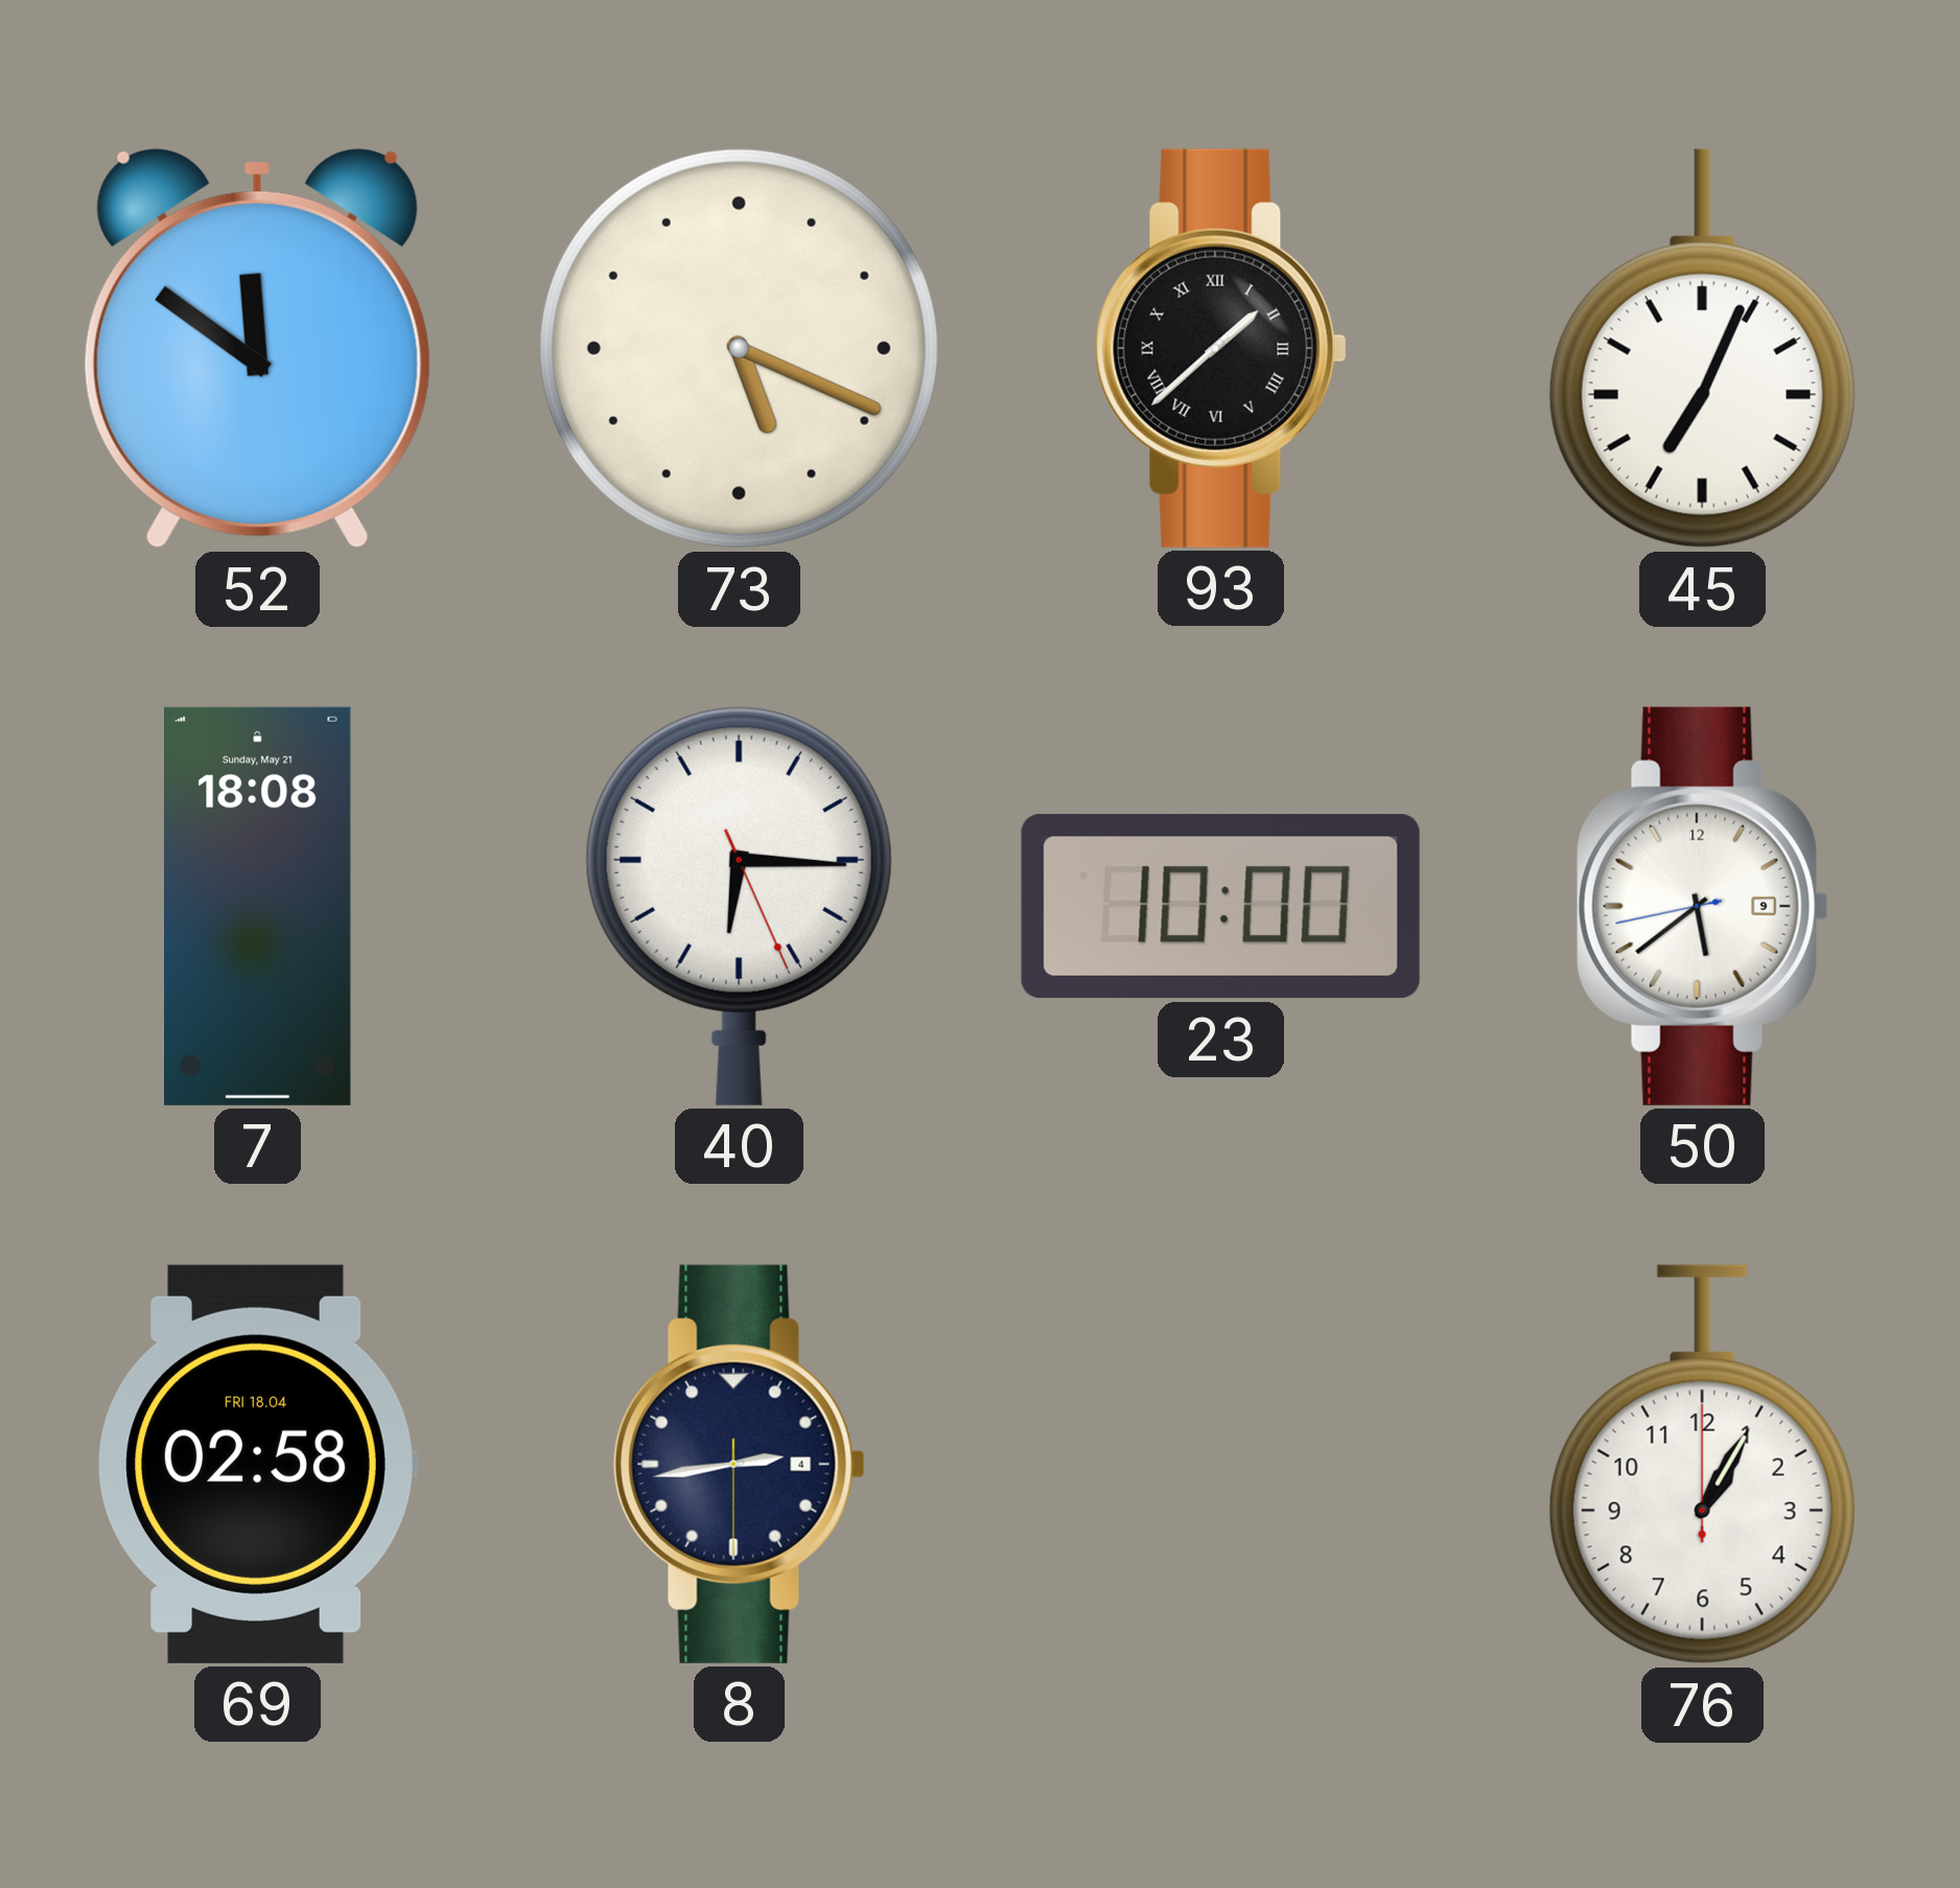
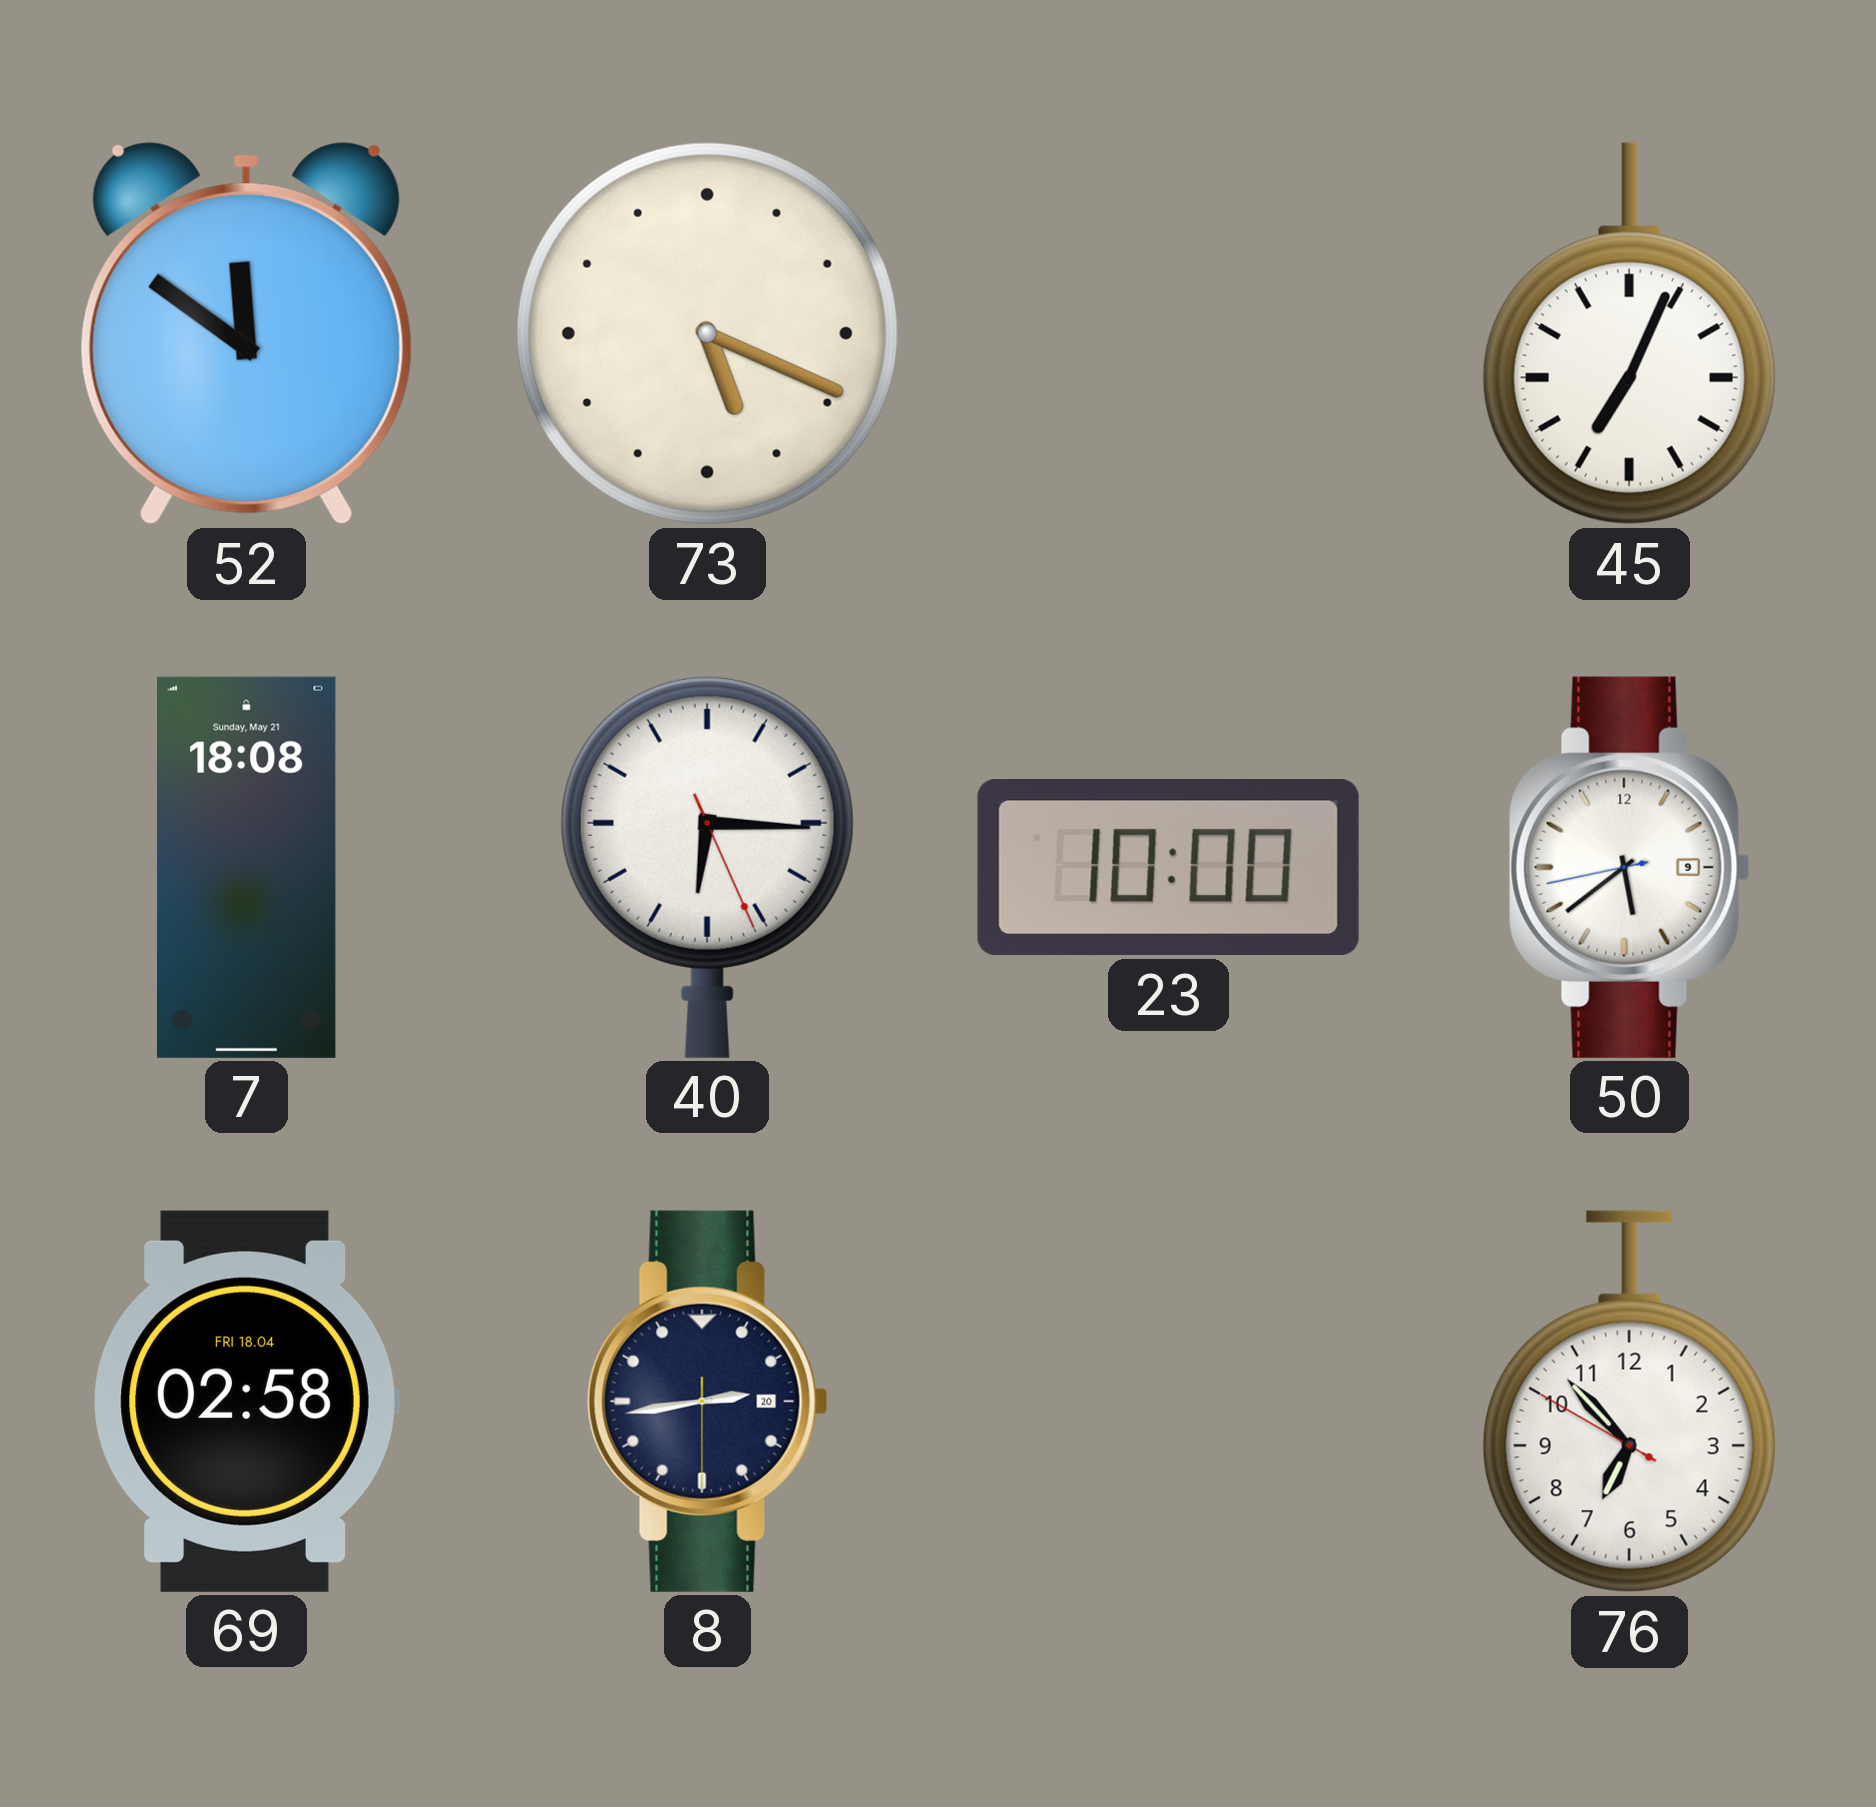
93: 1:38 -> none (1220, 348)
8 date: 4 -> 20 (707, 1401)
76: 1:05 -> 6:52 (1629, 1402)
